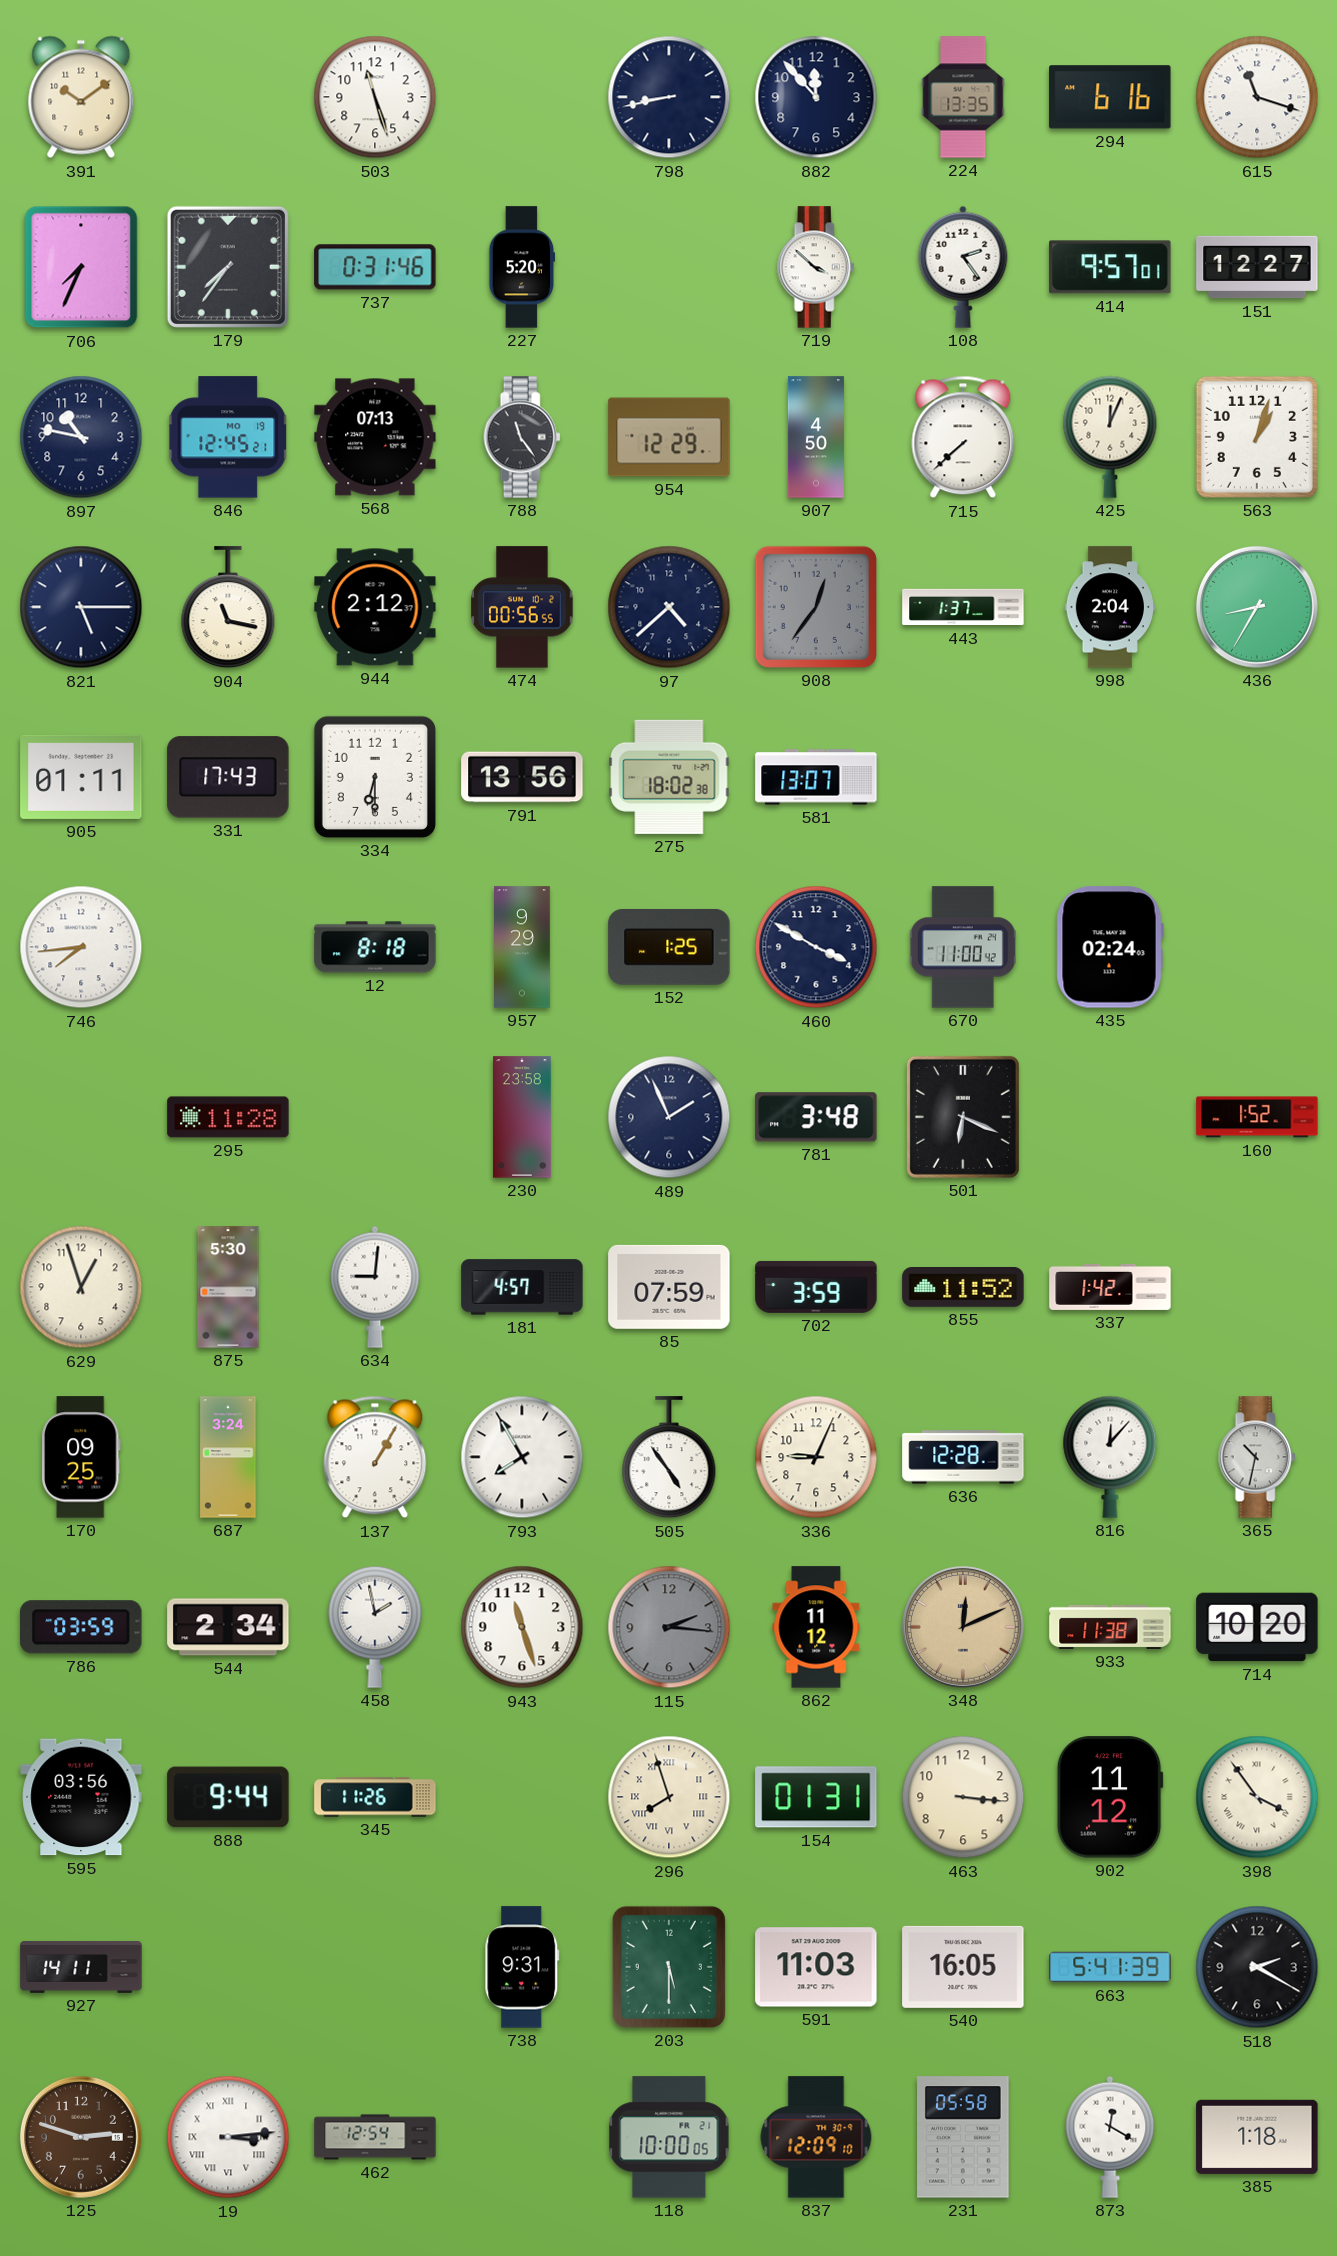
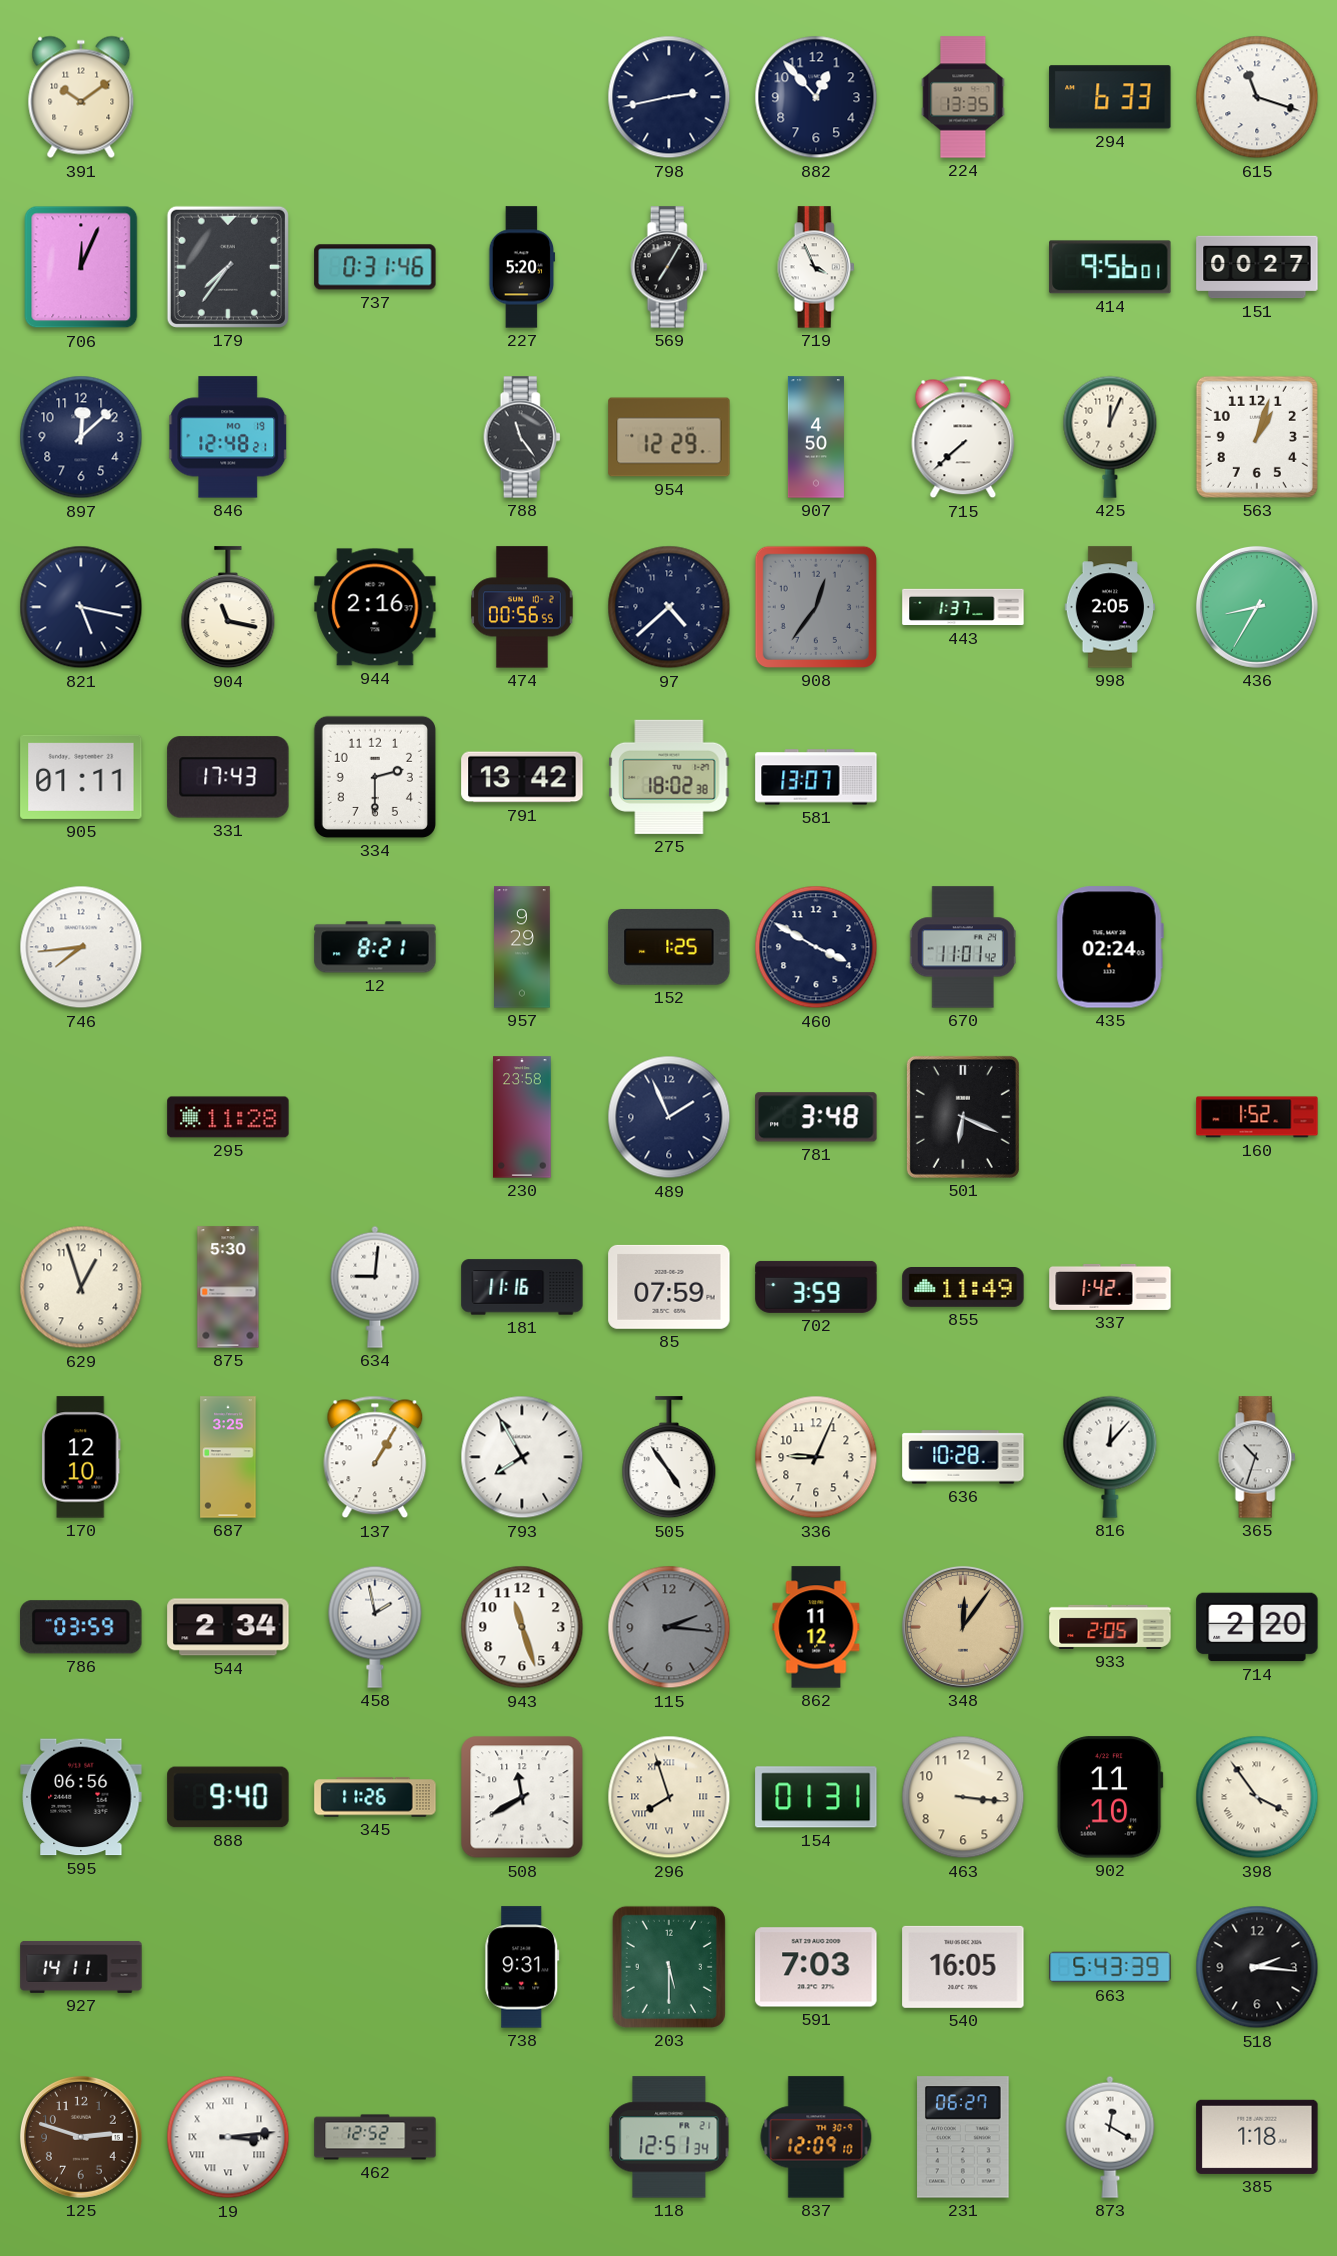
503: 11:27 -> none (375, 97)
798: 8:43 -> 2:43 (669, 97)
882: 11:53 -> 12:53 (816, 97)
294: 6:16 -> 6:33 (1110, 97)
706: 7:34 -> 12:04 (81, 267)
569: none -> 7:05 (669, 267)
719: 3:52 -> 3:56 (816, 267)
108: 2:24 -> none (963, 267)
414: 9:57 -> 9:56 (1110, 267)
151: 12:27 -> 00:27 (1257, 267)
897: 10:47 -> 12:08 (81, 437)
846: 12:45 -> 12:48 (228, 437)
568: 07:13 -> none (375, 437)
821: 5:15 -> 5:17 (81, 607)
944: 2:12 -> 2:16 (375, 607)
998: 2:04 -> 2:05 (1109, 607)
334: 6:30 -> 2:30 (375, 777)
791: 13:56 -> 13:42 (522, 777)
12: 8:18 -> 8:21 (375, 947)
670: 11:00 -> 11:01 (963, 947)
181: 4:57 -> 11:16 (522, 1287)
855: 11:52 -> 11:49 (963, 1288)
170: 09:25 -> 12:10 (82, 1457)
687: 3:24 -> 3:25 (228, 1457)
636: 12:28 -> 10:28 (963, 1457)
365: 10:32 -> 10:33 (1257, 1457)
348: 12:11 -> 12:06 (963, 1627)
933: 11:38 -> 2:05 (1110, 1627)
714: 10:20 -> 2:20 (1257, 1627)
595: 03:56 -> 06:56 (81, 1797)
888: 9:44 -> 9:40 (228, 1797)
508: none -> 11:40 (522, 1797)
902: 11:12 -> 11:10 (1110, 1797)
591: 11:03 -> 7:03 (816, 1967)
663: 5:41 -> 5:43 (1110, 1967)
518: 2:20 -> 2:16 (1257, 1967)
462: 12:54 -> 12:52 (375, 2137)
118: 10:00 -> 12:51 (669, 2137)
231: 05:58 -> 06:27 (963, 2137)
